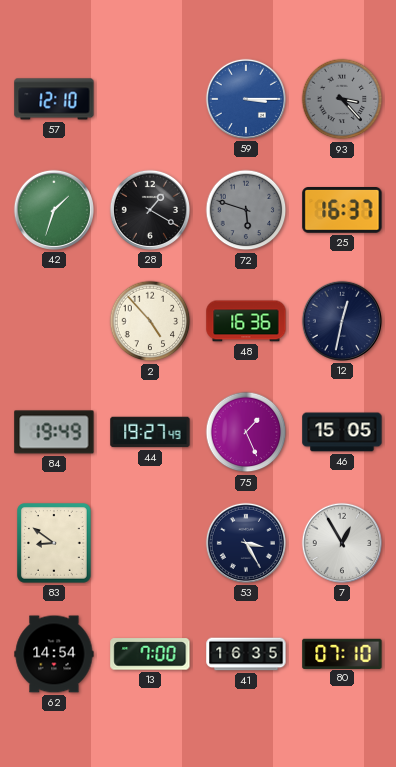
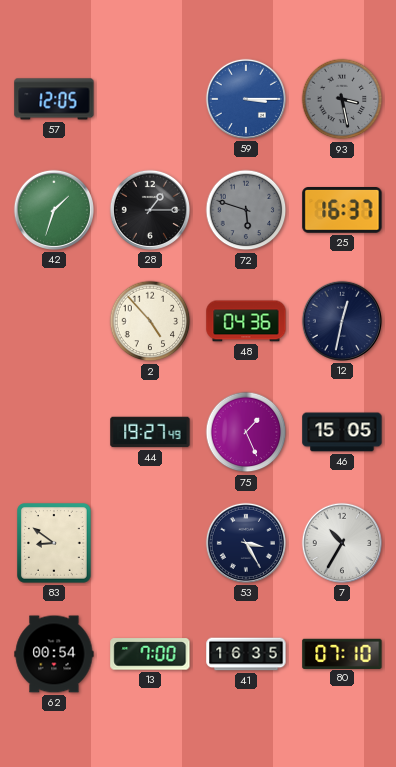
57: 12:10 -> 12:05 (54, 99)
93: 3:23 -> 3:28 (342, 99)
28: 1:20 -> 1:15 (150, 210)
48: 16:36 -> 04:36 (246, 321)
84: 19:49 -> none (54, 432)
7: 12:55 -> 10:35 (342, 543)
62: 14:54 -> 00:54 (54, 654)
